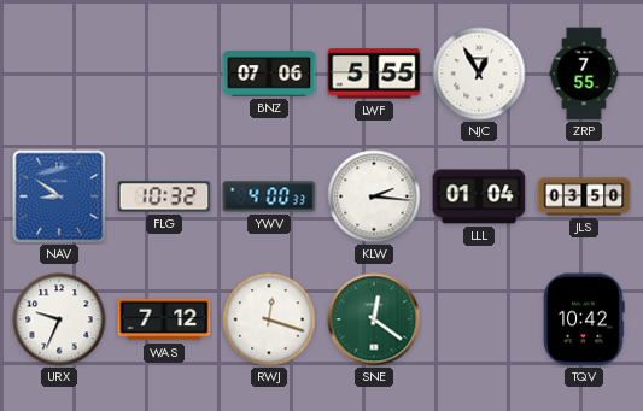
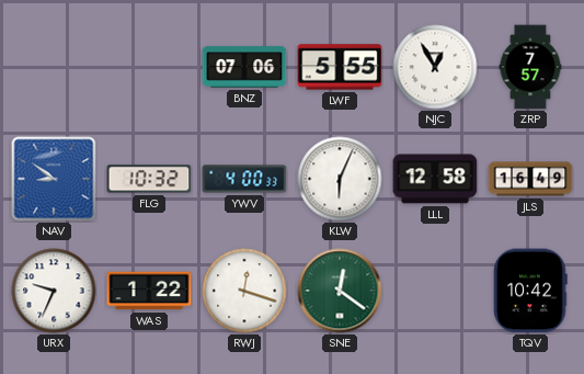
ZRP: 7:55 -> 7:57 (530, 67)
KLW: 2:16 -> 6:04 (340, 179)
LLL: 01:04 -> 12:58 (435, 179)
JLS: 03:50 -> 16:49 (530, 179)
WAS: 7:12 -> 1:22 (149, 291)
